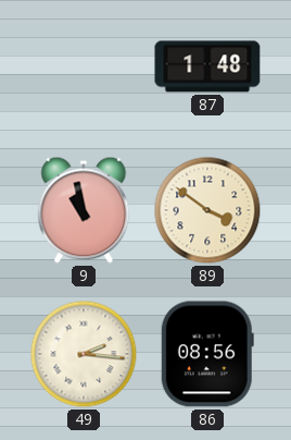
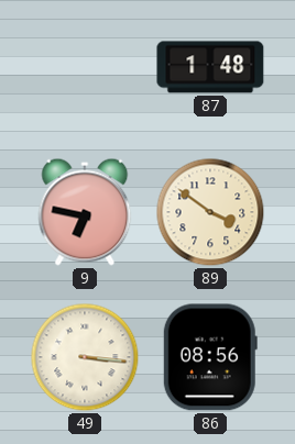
9: 10:58 -> 6:47 (85, 212)
49: 2:16 -> 3:16 (85, 357)
